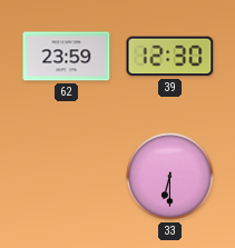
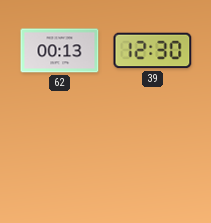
62: 23:59 -> 00:13 (60, 51)
33: 6:30 -> none (170, 177)
